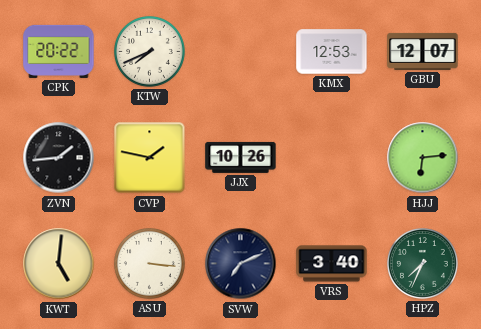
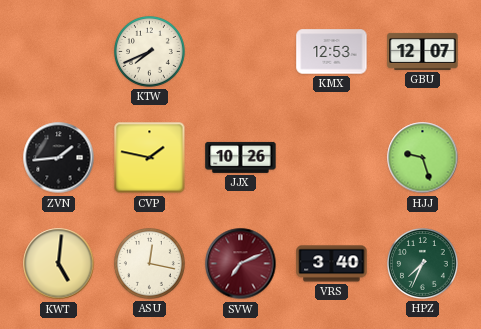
CPK: 20:22 -> none (59, 51)
HJJ: 6:14 -> 9:27 (423, 158)
ASU: 3:16 -> 12:17 (150, 264)
SVW dial: navy -> burgundy (241, 264)
